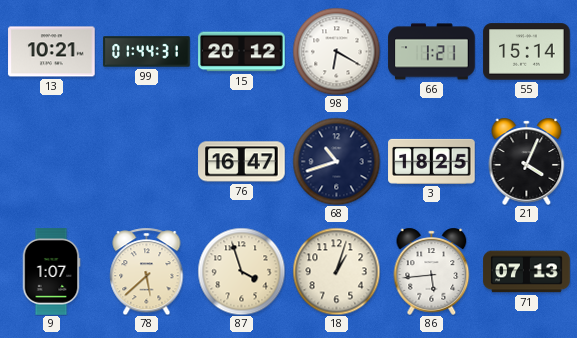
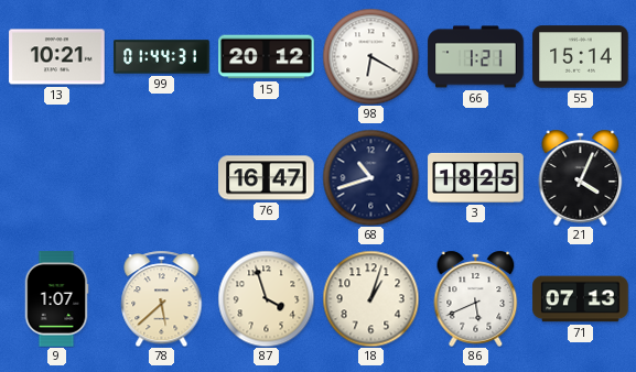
86: 5:44 -> 5:41 (476, 298)
